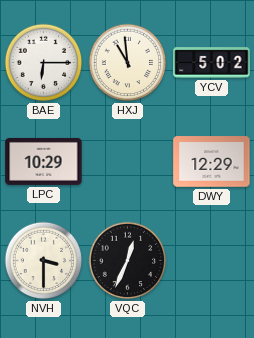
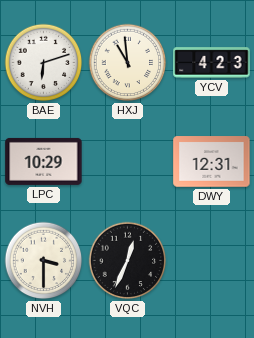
BAE: 6:15 -> 6:12 (44, 63)
YCV: 5:02 -> 4:23 (212, 63)
DWY: 12:29 -> 12:31 (212, 162)
